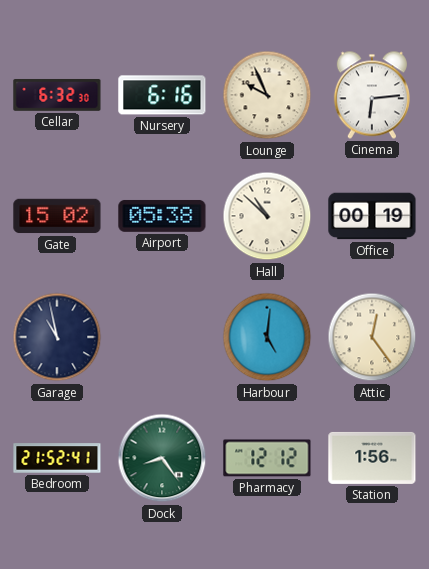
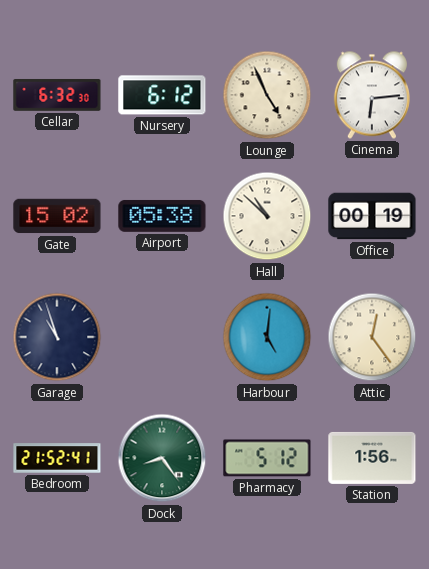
Nursery: 6:16 -> 6:12 (162, 95)
Lounge: 9:56 -> 4:56 (267, 95)
Garage: 10:58 -> 10:57 (57, 337)
Pharmacy: 12:12 -> 5:12 (267, 458)
